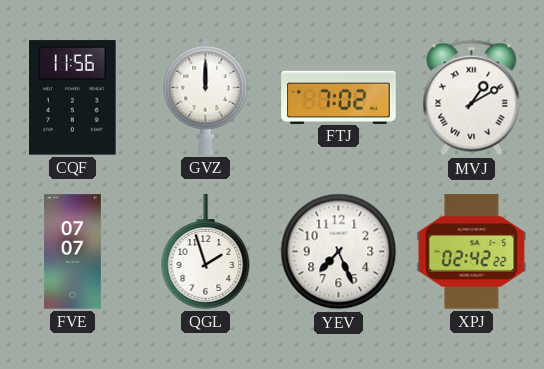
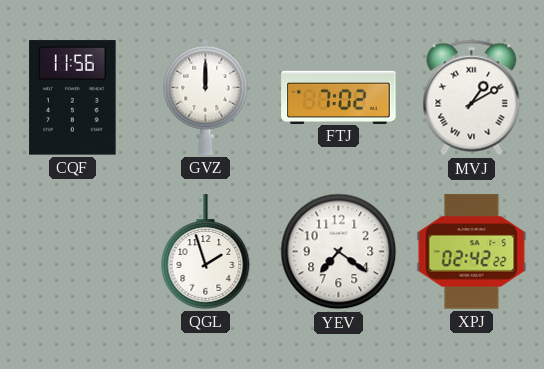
FVE: 07:07 -> none (72, 252)
YEV: 7:26 -> 7:21 (339, 252)
